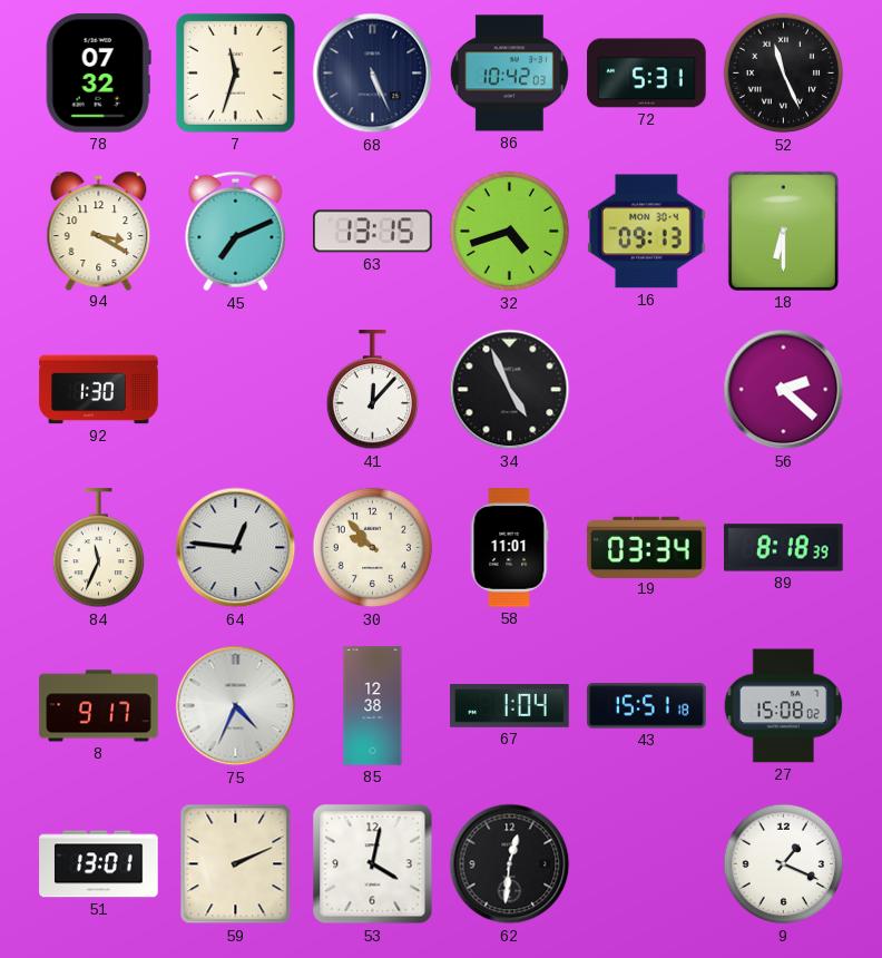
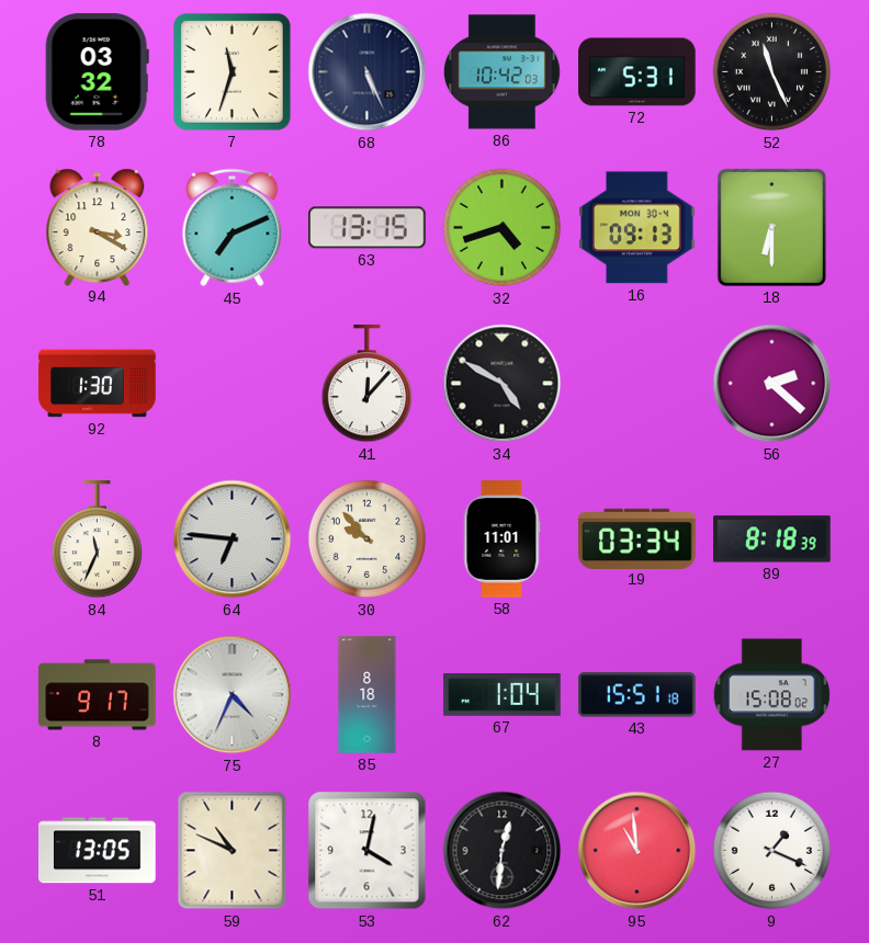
78: 07:32 -> 03:32 (97, 72)
34: 4:56 -> 4:50 (503, 384)
64: 12:46 -> 6:46 (233, 539)
85: 12:38 -> 8:18 (368, 695)
51: 13:01 -> 13:05 (98, 851)
59: 2:11 -> 10:49 (233, 851)
95: none -> 10:59 (637, 851)
